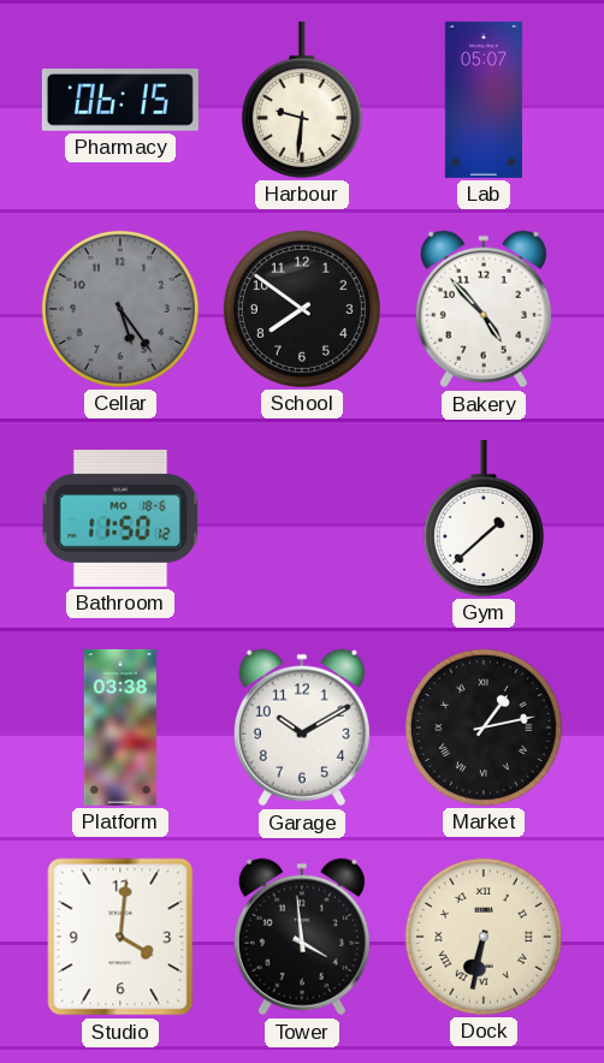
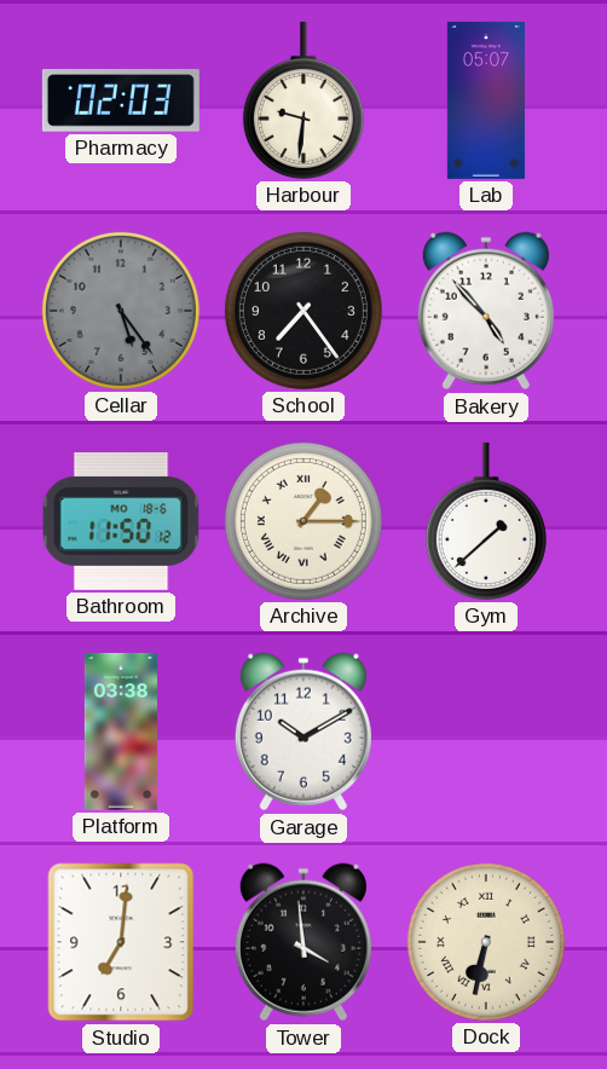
Pharmacy: 06:15 -> 02:03 (121, 100)
School: 7:51 -> 7:24 (303, 311)
Archive: none -> 1:15 (303, 521)
Market: 1:13 -> none (484, 728)
Studio: 4:01 -> 7:01 (121, 942)
